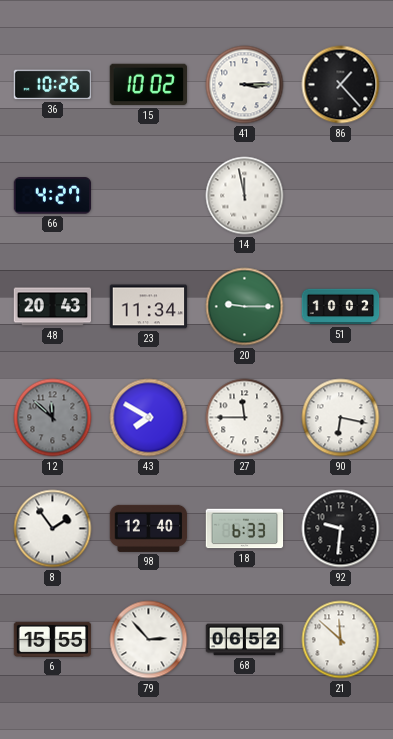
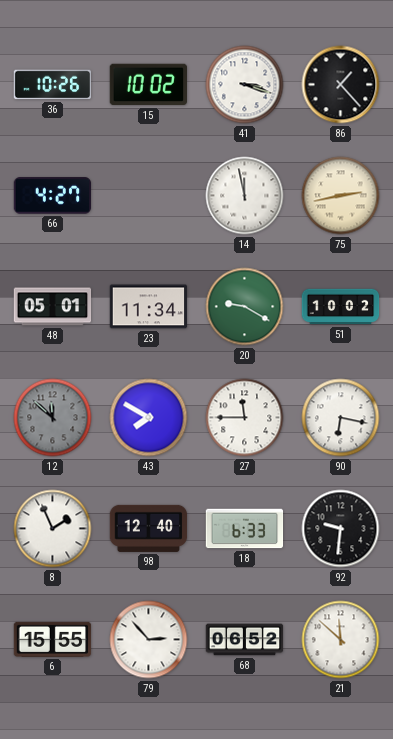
41: 3:15 -> 3:18 (245, 85)
75: none -> 2:43 (341, 196)
48: 20:43 -> 05:01 (53, 307)
20: 9:15 -> 9:20 (245, 307)
8: 1:54 -> 1:56 (53, 529)
